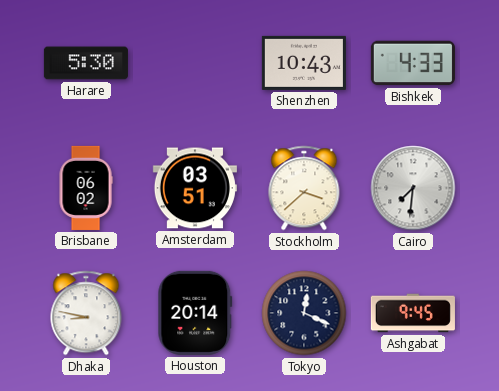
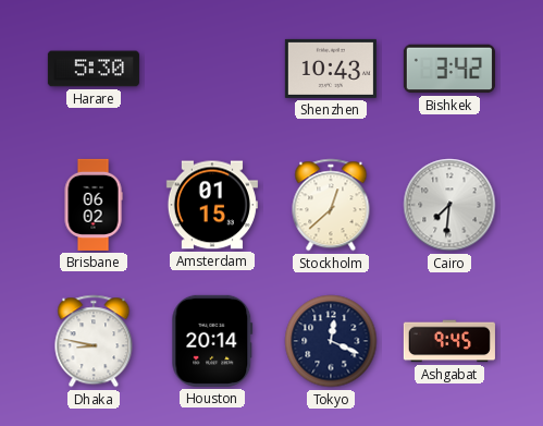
Bishkek: 4:33 -> 3:42 (449, 69)
Amsterdam: 03:51 -> 01:15 (212, 205)
Stockholm: 3:38 -> 12:38 (331, 205)
